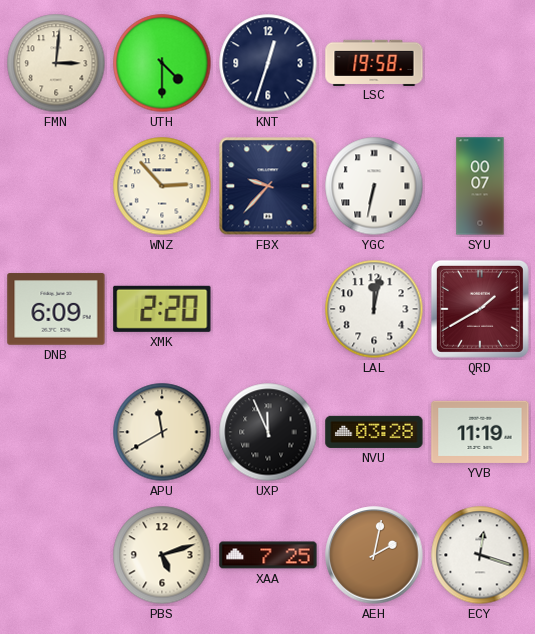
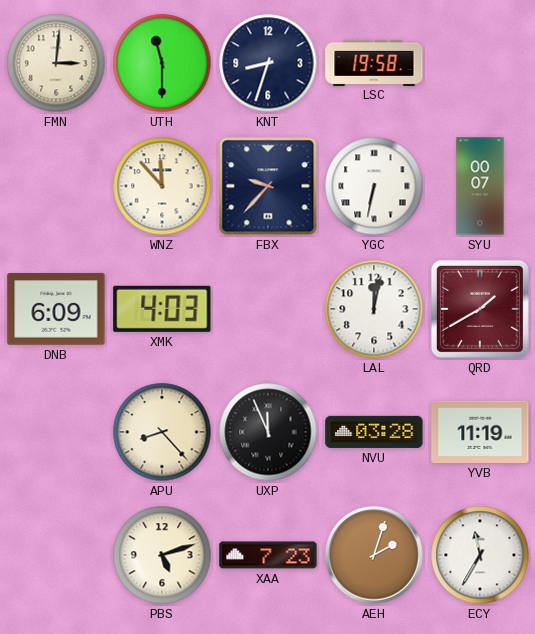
UTH: 4:30 -> 11:30 (162, 63)
KNT: 12:33 -> 8:33 (268, 63)
WNZ: 2:53 -> 11:53 (162, 186)
XMK: 2:20 -> 4:03 (162, 309)
APU: 11:40 -> 8:23 (162, 432)
XAA: 7:25 -> 7:23 (268, 555)
AEH: 2:02 -> 2:03 (374, 555)
ECY: 12:18 -> 11:35 (480, 555)
